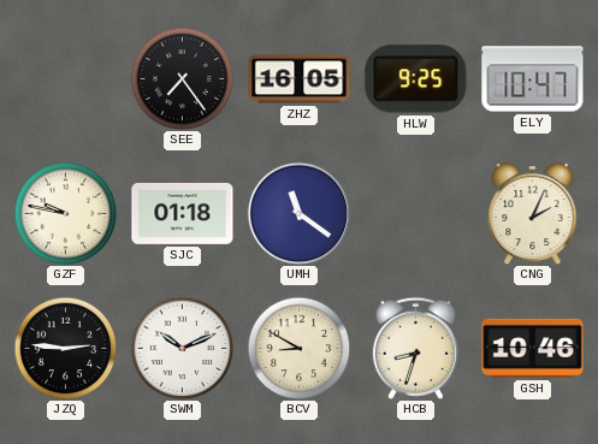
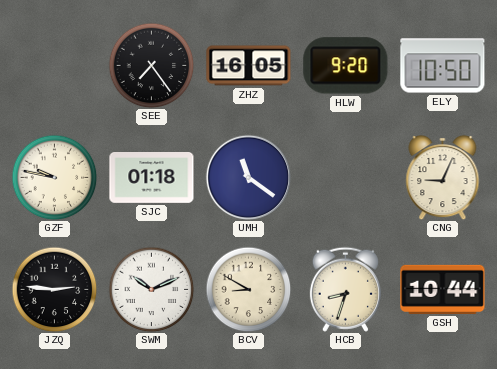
HLW: 9:25 -> 9:20 (346, 66)
ELY: 10:47 -> 10:50 (443, 66)
CNG: 2:04 -> 9:04 (443, 178)
GSH: 10:46 -> 10:44 (443, 289)
